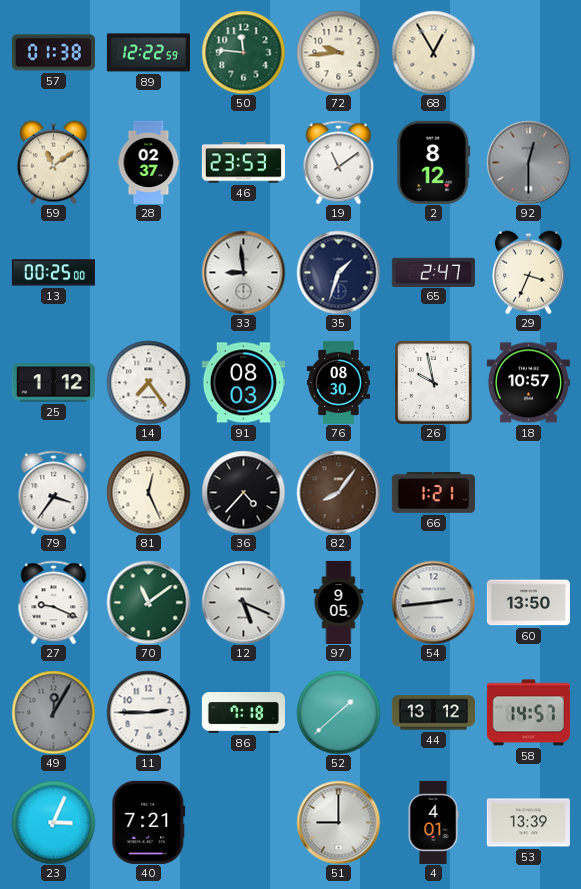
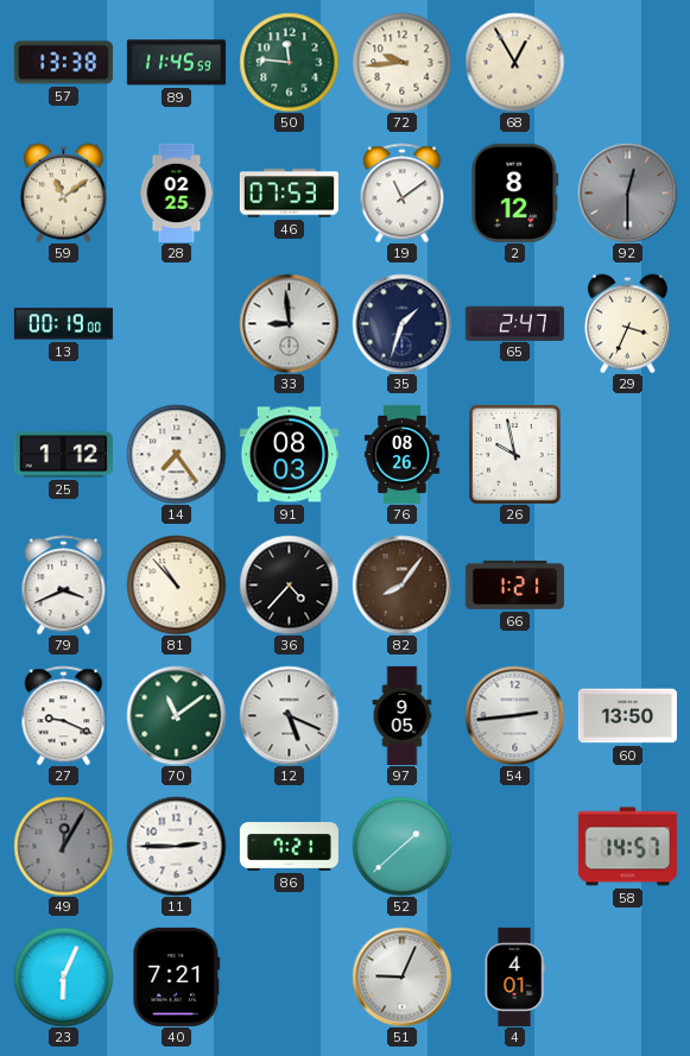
57: 01:38 -> 13:38 (63, 63)
89: 12:22 -> 11:45 (176, 63)
28: 02:37 -> 02:25 (177, 192)
46: 23:53 -> 07:53 (289, 194)
13: 00:25 -> 00:19 (63, 324)
76: 08:30 -> 08:26 (401, 454)
18: 10:57 -> none (528, 383)
79: 3:36 -> 3:41 (64, 584)
81: 12:26 -> 10:53 (176, 584)
86: 7:18 -> 7:21 (289, 847)
44: 13:12 -> none (433, 713)
23: 3:04 -> 6:04 (63, 976)
51: 9:00 -> 9:04 (401, 976)
53: 13:39 -> none (528, 823)
